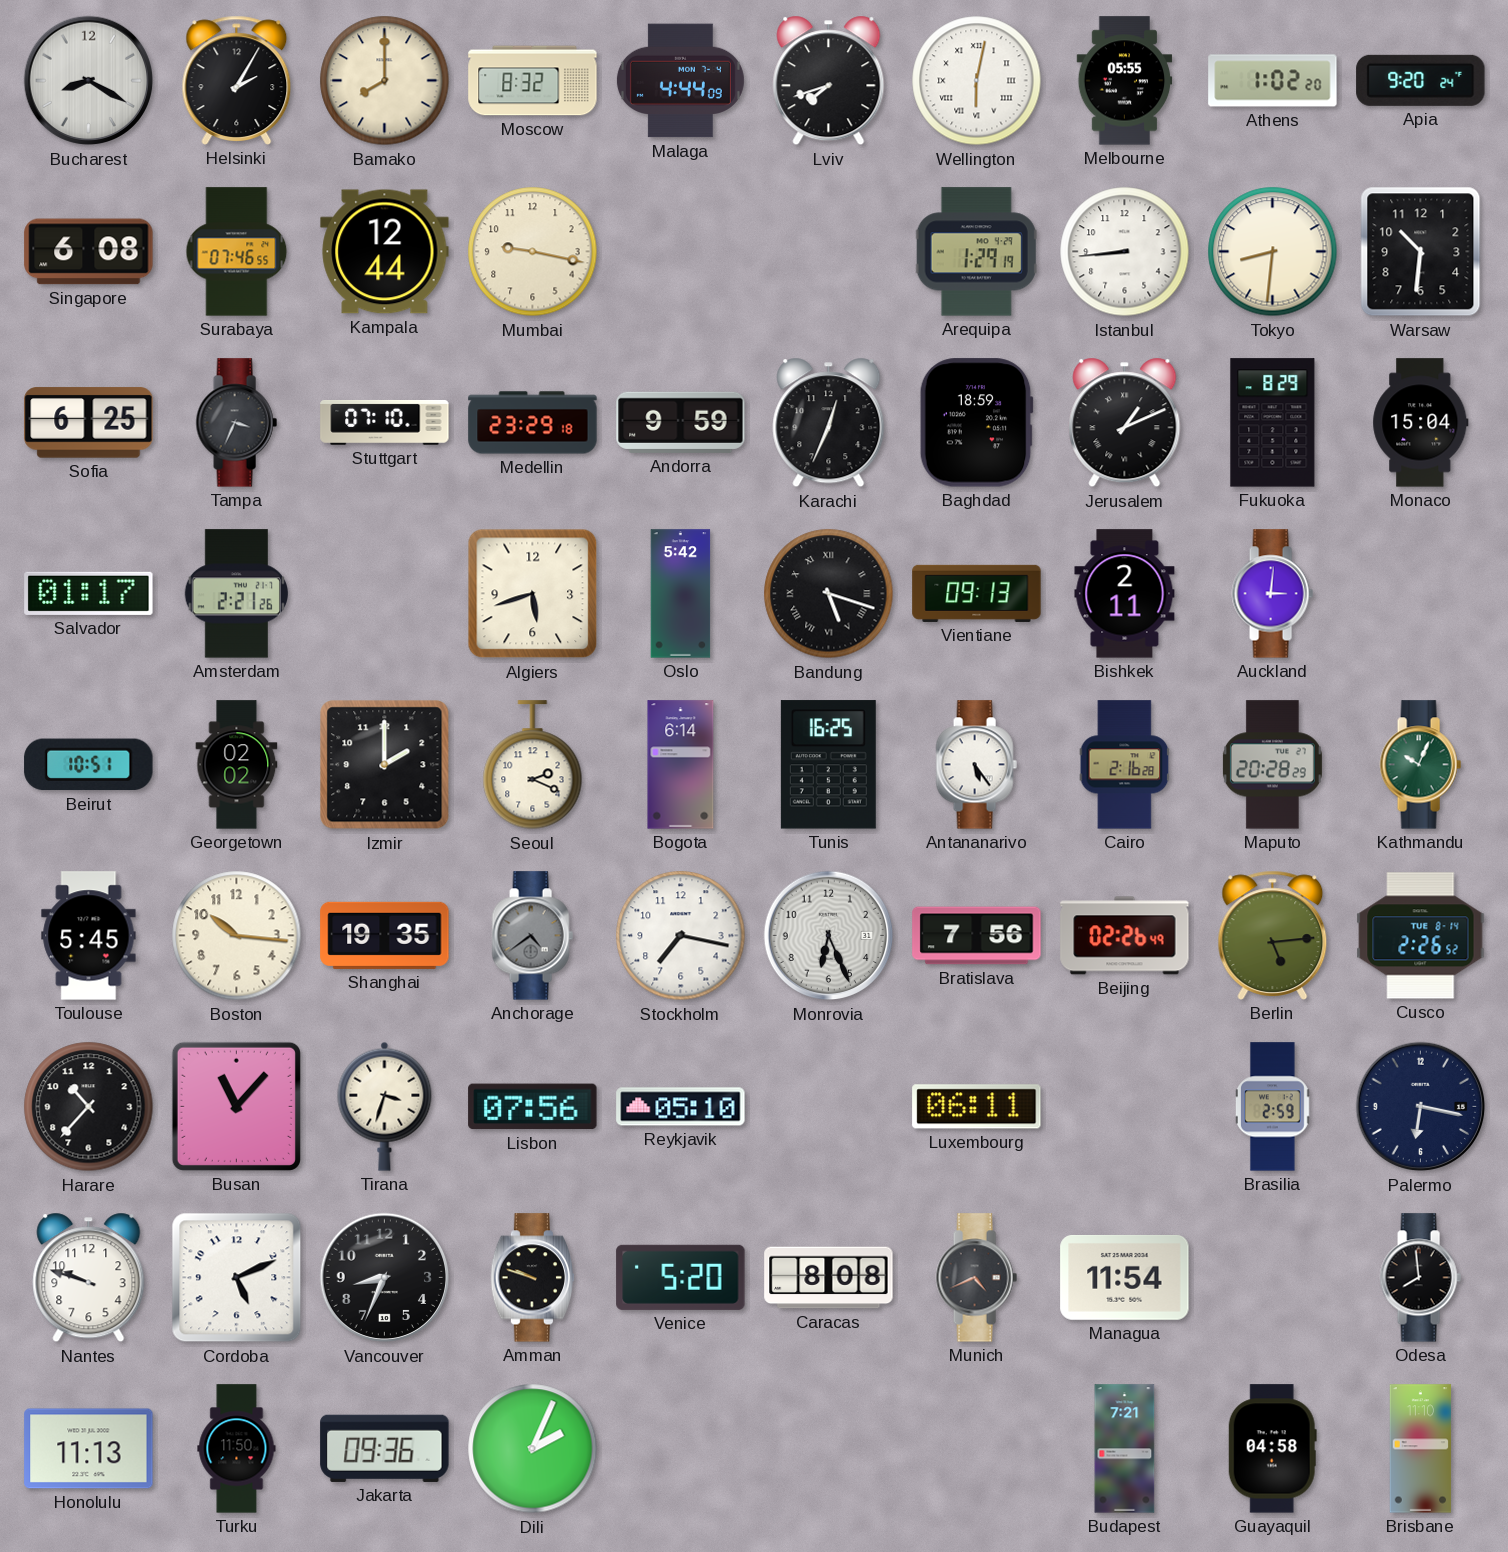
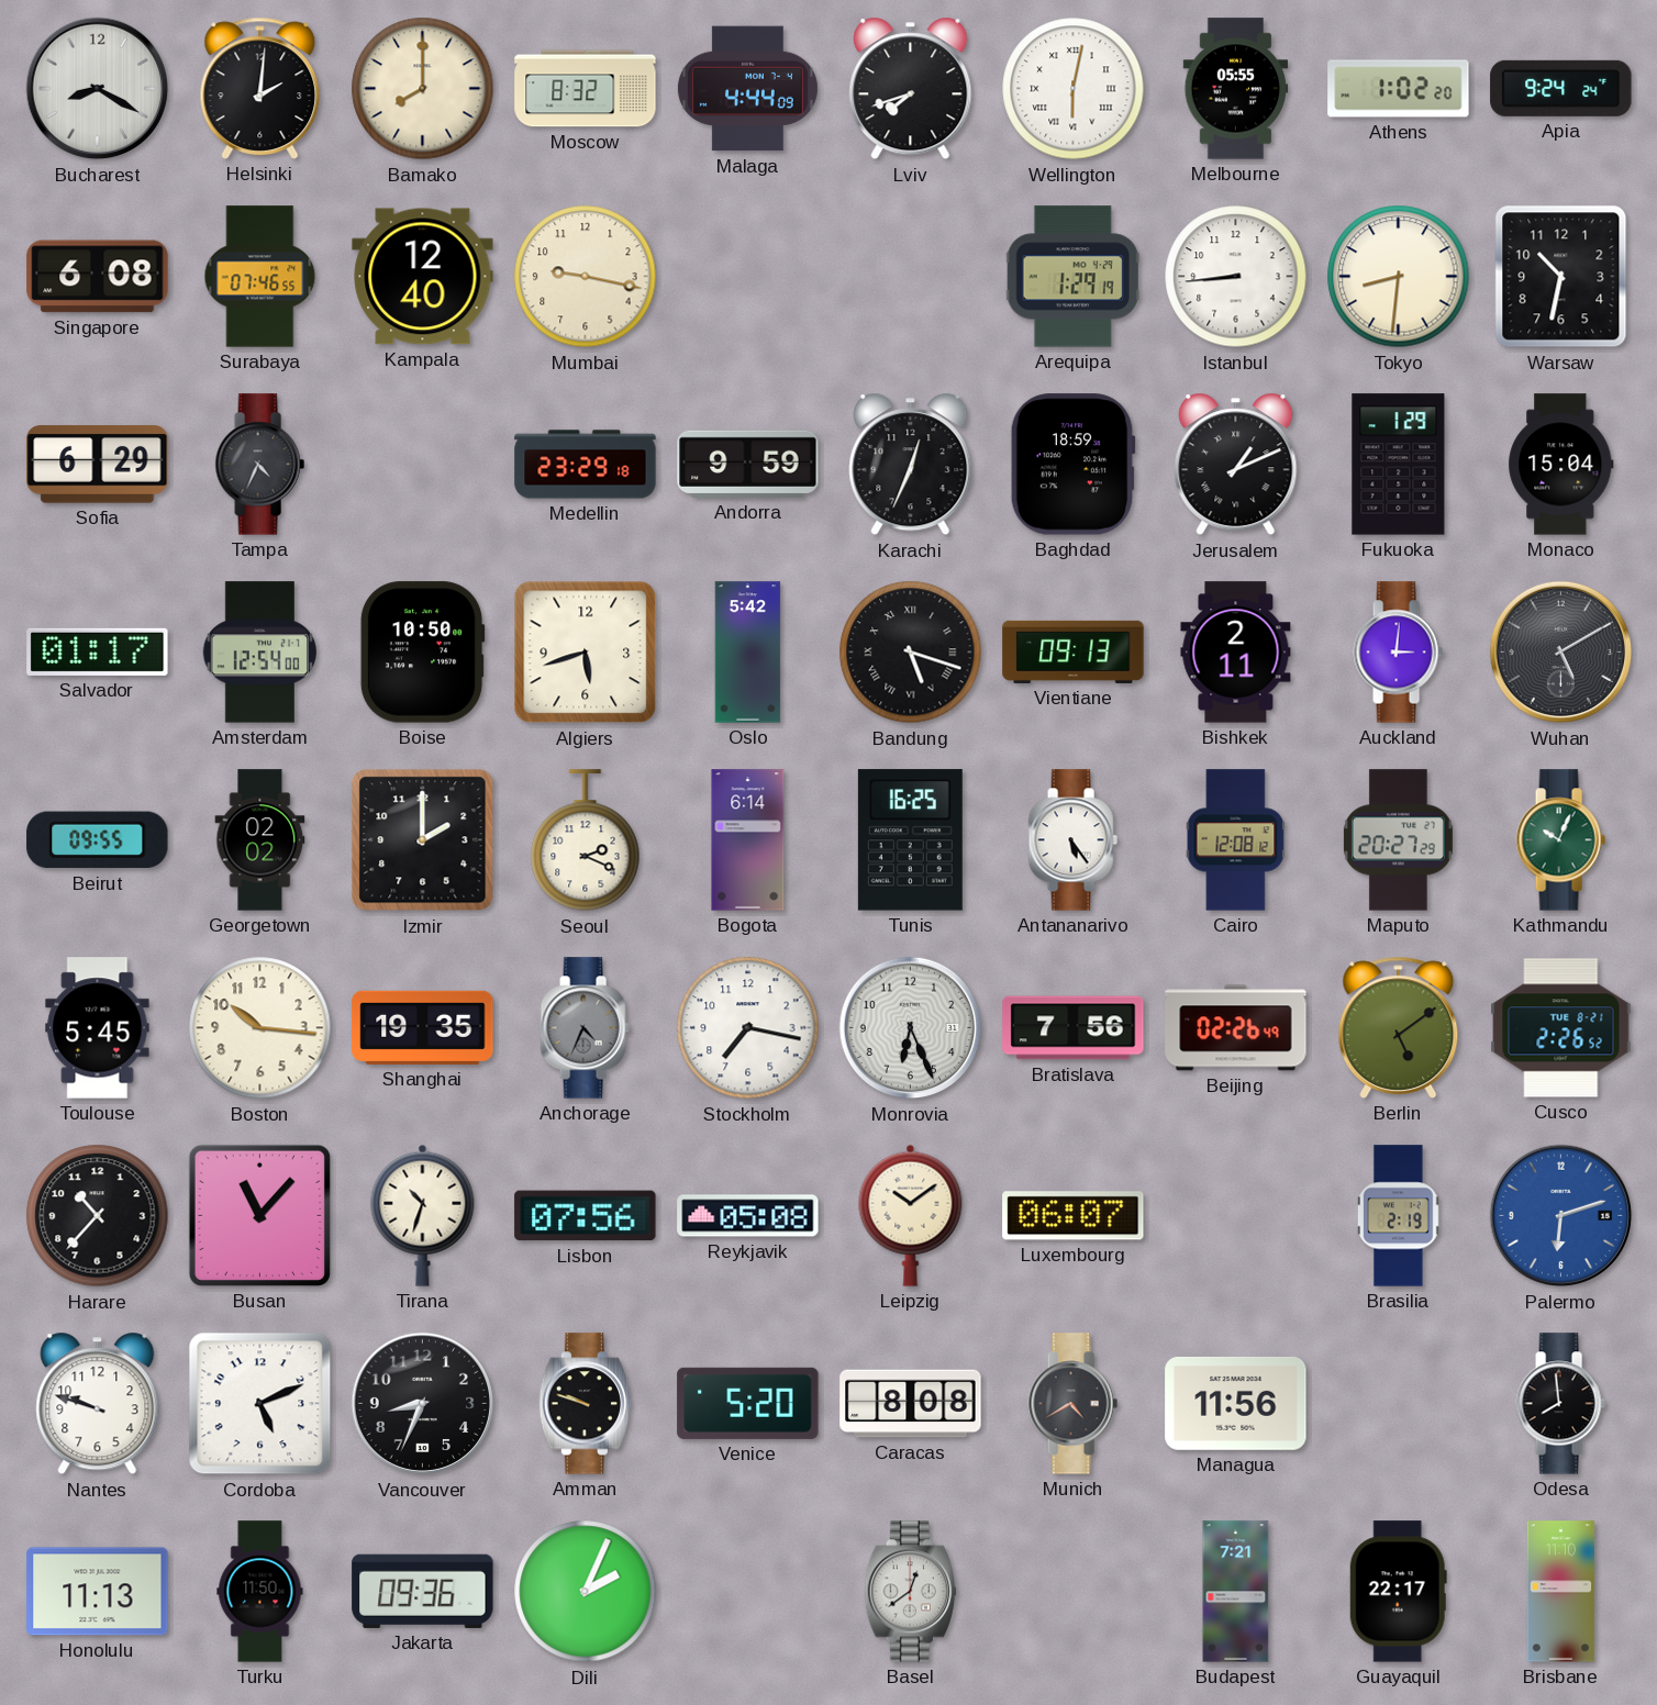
Helsinki: 2:05 -> 2:01 (260, 88)
Apia: 9:20 -> 9:24 (1561, 88)
Kampala: 12:44 -> 12:40 (423, 277)
Warsaw: 10:31 -> 10:32 (1561, 277)
Sofia: 6:25 -> 6:29 (98, 465)
Tampa: 3:34 -> 4:34 (259, 465)
Stuttgart: 07:10 -> none (385, 422)
Fukuoka: 8:29 -> 1:29 (1399, 465)
Amsterdam: 2:21 -> 12:54 (259, 653)
Boise: none -> 10:50 (422, 653)
Wuhan: none -> 5:10 (1561, 653)
Beirut: 10:51 -> 09:55 (98, 840)
Cairo: 2:16 -> 12:08 (1236, 840)
Maputo: 20:28 -> 20:27 (1398, 840)
Anchorage: 4:39 -> 4:34 (585, 1028)
Berlin: 5:14 -> 5:09 (1399, 1027)
Cusco date: TUE 8-14 -> TUE 8-21 (1561, 1028)
Tirana: 3:33 -> 10:33 (423, 1215)
Reykjavik: 05:10 -> 05:08 (748, 1216)
Leipzig: none -> 10:09 (911, 1215)
Luxembourg: 06:11 -> 06:07 (1074, 1216)
Brasilia: 2:59 -> 2:19 (1399, 1216)
Palermo: 6:17 -> 6:12 (1561, 1216)
Palermo dial: navy -> blue (1561, 1216)
Munich: 4:41 -> 4:40 (1072, 1404)
Managua: 11:54 -> 11:56 (1236, 1403)
Basel: none -> 12:39 (911, 1592)
Guayaquil: 04:58 -> 22:17 (1398, 1592)
